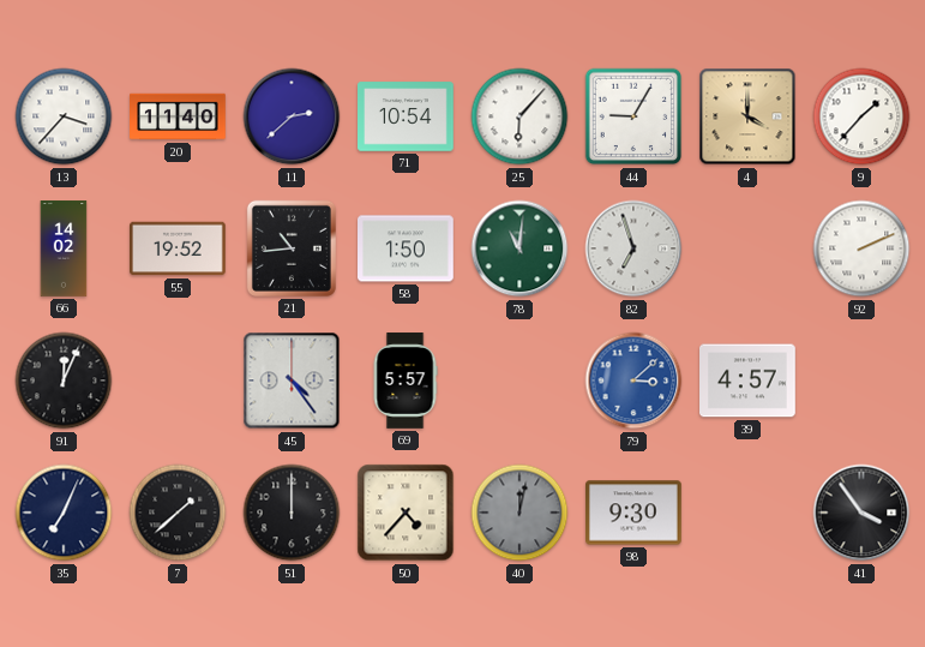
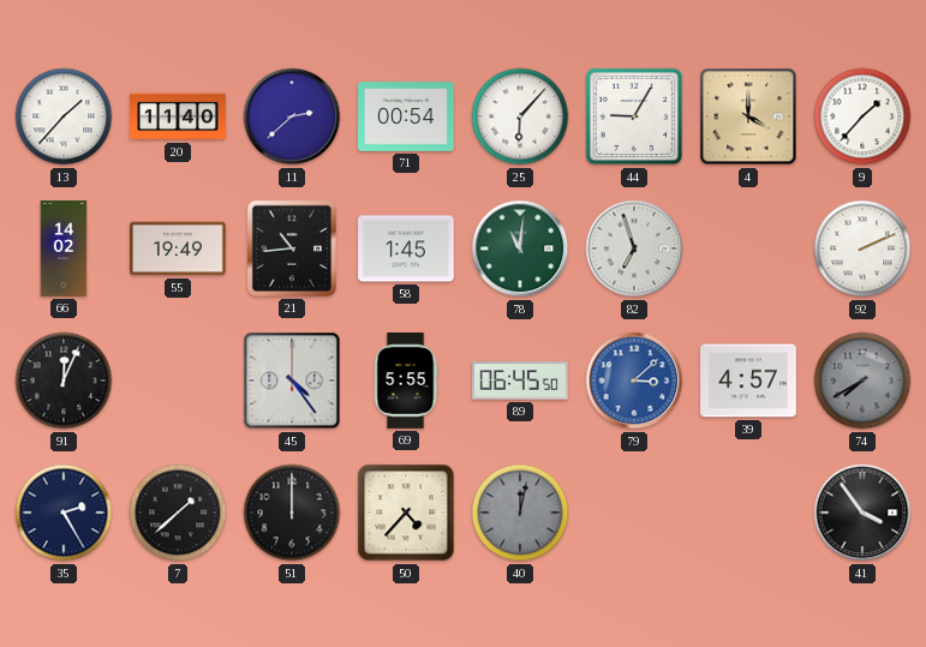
13: 3:37 -> 1:37 (64, 116)
71: 10:54 -> 00:54 (406, 116)
55: 19:52 -> 19:49 (179, 248)
58: 1:50 -> 1:45 (407, 248)
69: 5:57 -> 5:55 (406, 381)
89: none -> 06:45 (521, 381)
74: none -> 7:40 (862, 381)
35: 7:04 -> 2:25 (64, 513)
98: 9:30 -> none (635, 513)
